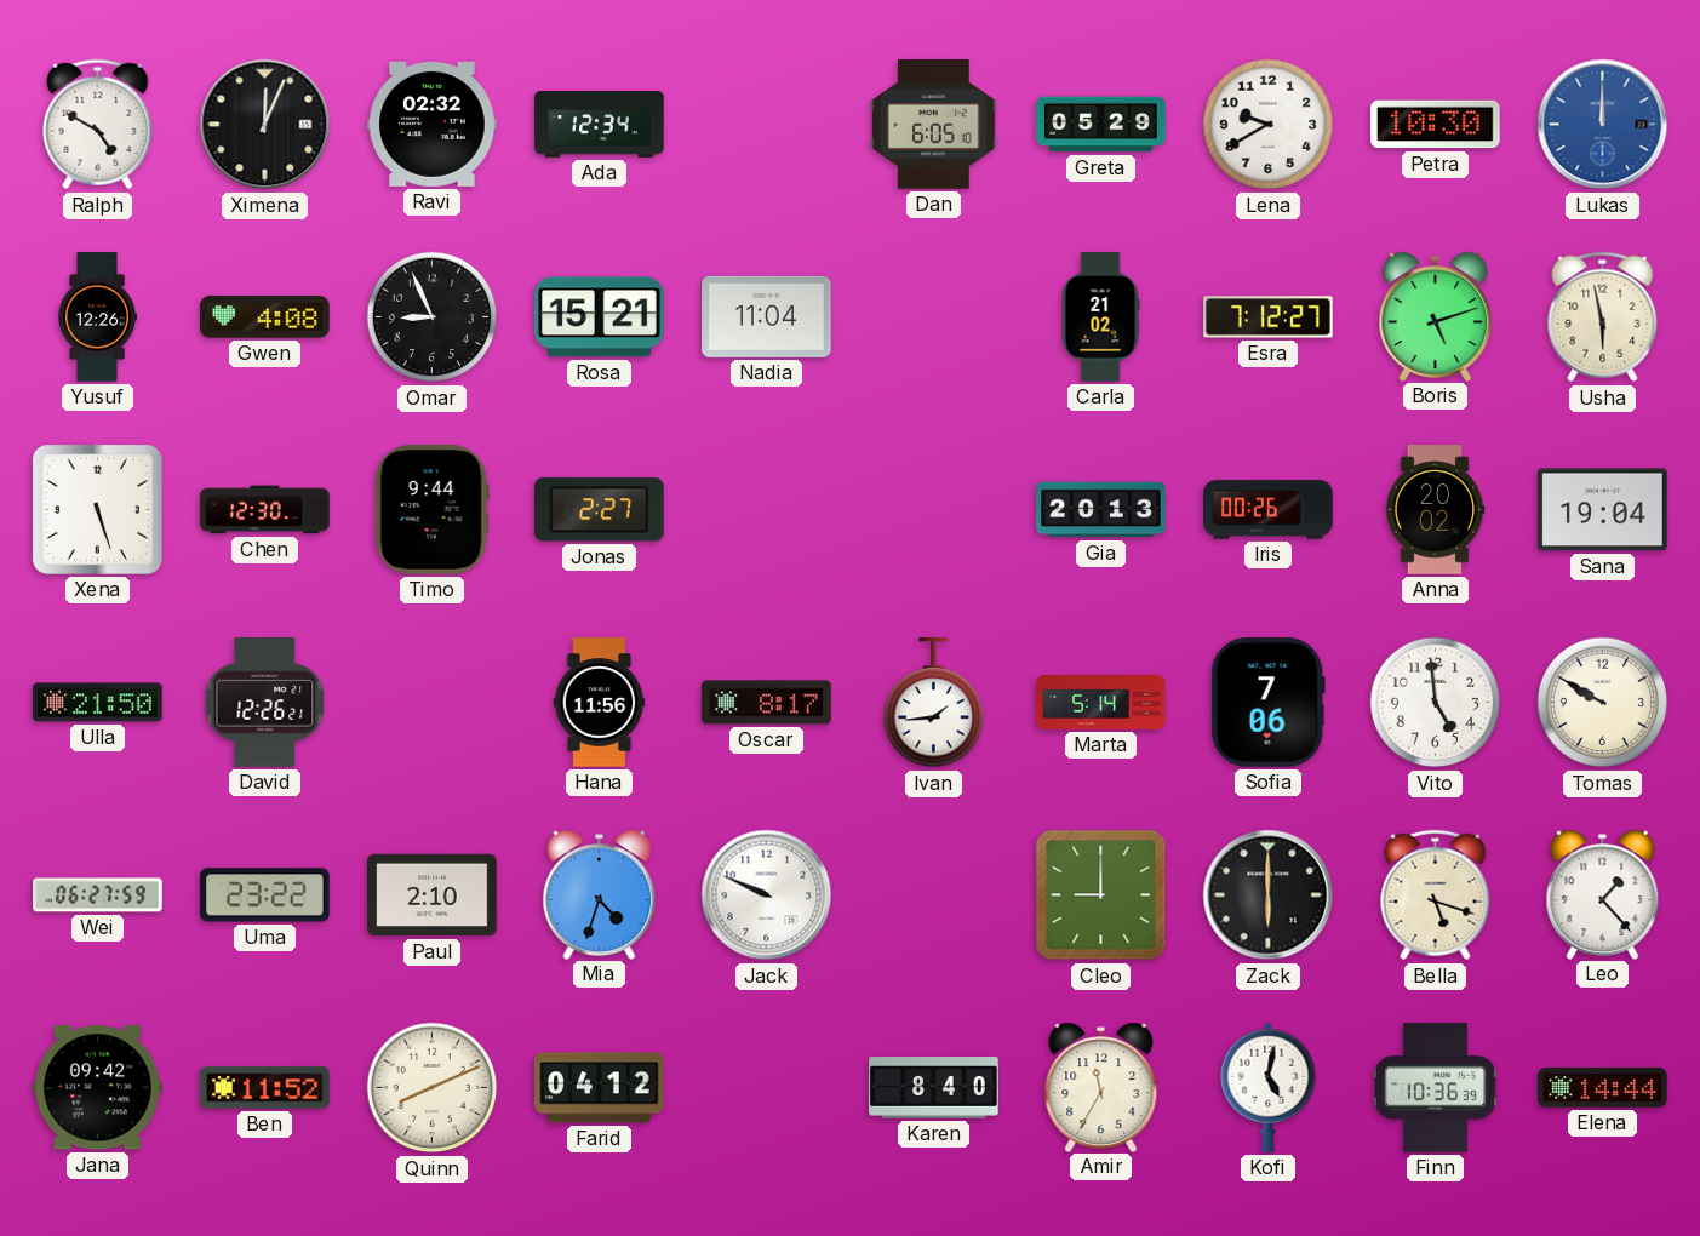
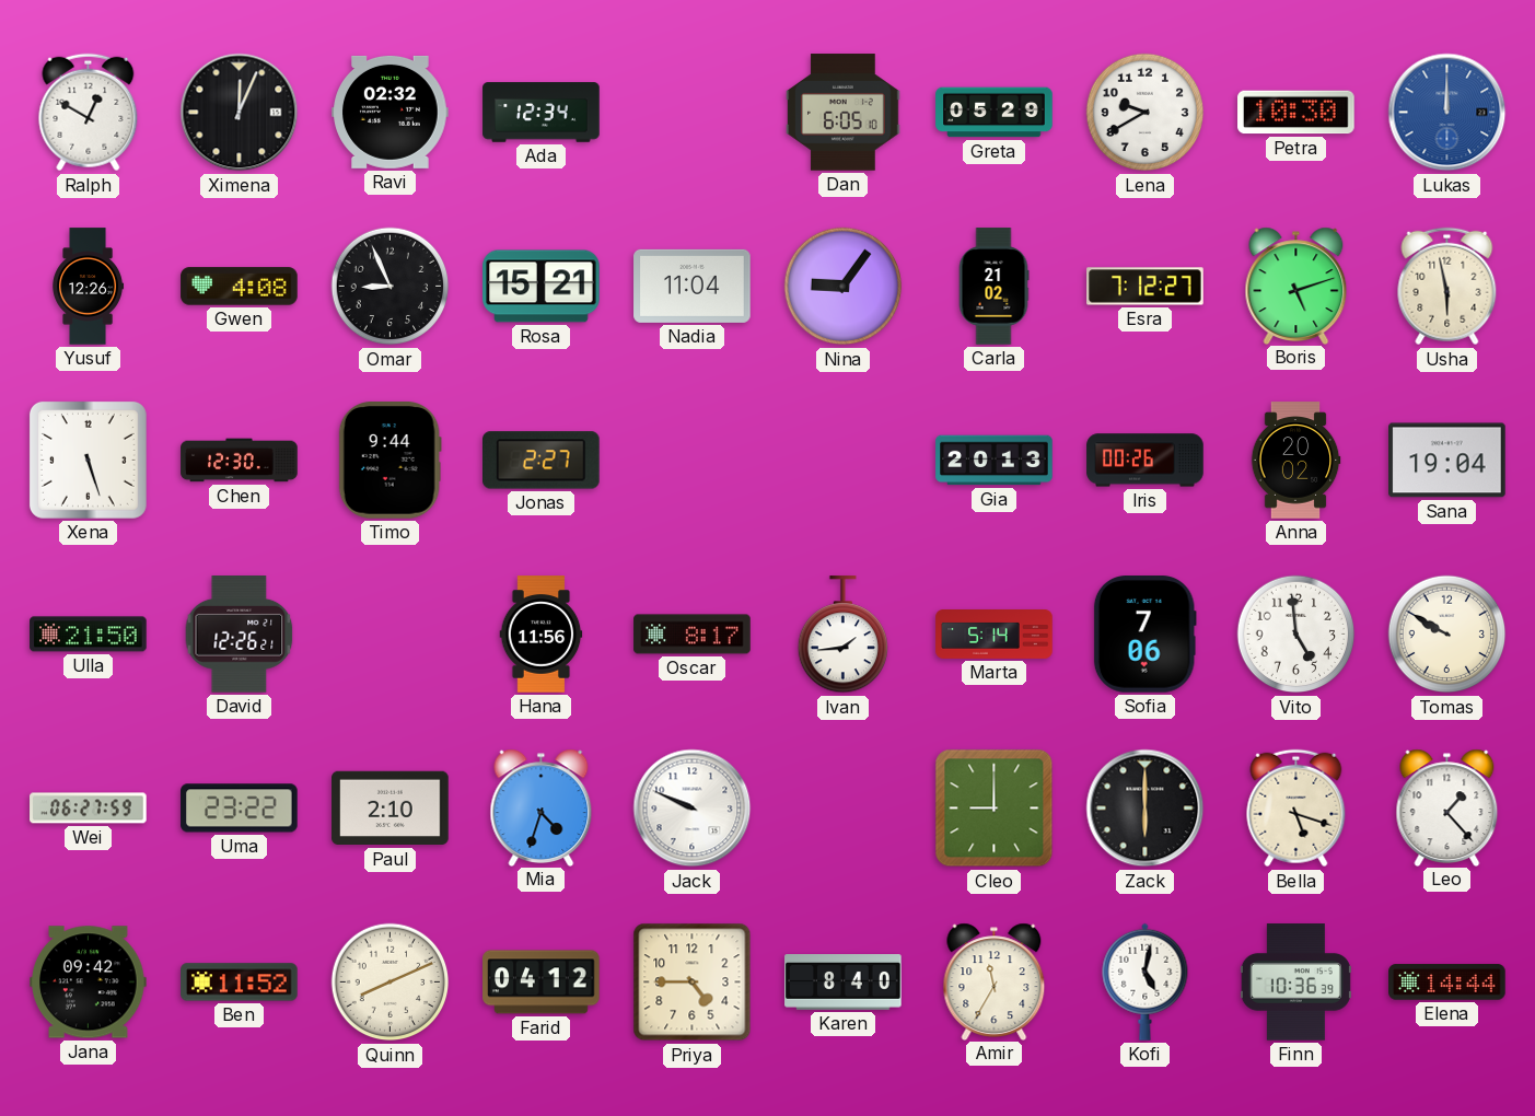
Ralph: 4:50 -> 12:50 (89, 113)
Nina: none -> 9:06 (844, 287)
Priya: none -> 4:45 (693, 983)
